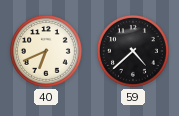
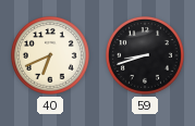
59: 4:38 -> 8:42 (146, 56)
